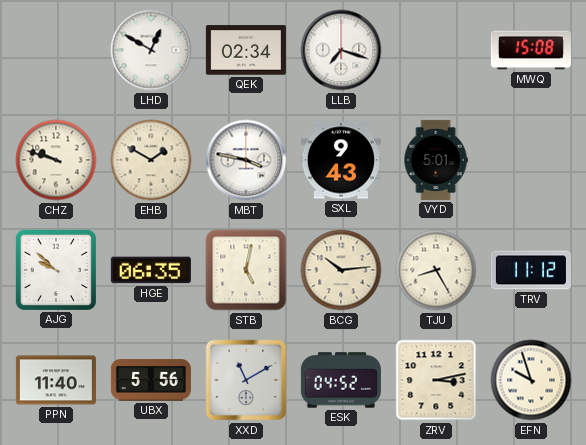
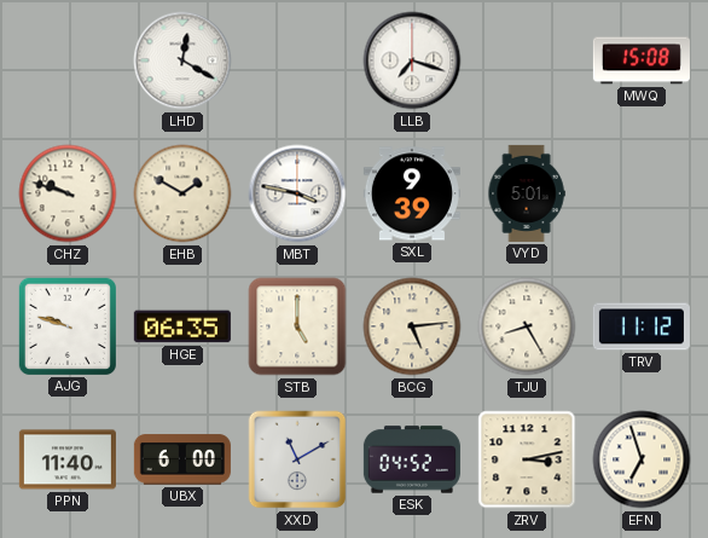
LHD: 12:50 -> 12:20 (182, 60)
QEK: 02:34 -> none (246, 50)
SXL: 9:43 -> 9:39 (412, 193)
AJG: 9:52 -> 9:48 (68, 326)
STB: 5:02 -> 5:00 (297, 326)
BCG: 10:14 -> 5:14 (412, 326)
UBX: 5:56 -> 6:00 (182, 459)
EFN: 9:57 -> 6:57 (642, 459)
